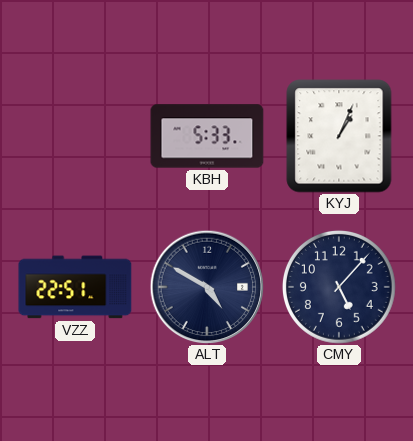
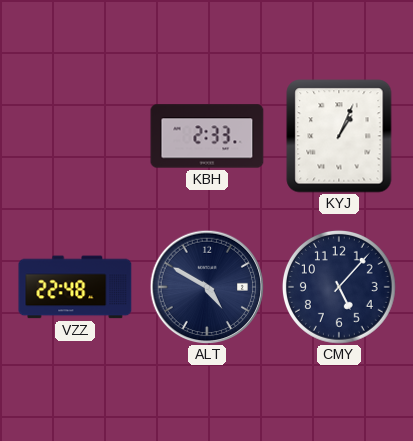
KBH: 5:33 -> 2:33 (207, 136)
VZZ: 22:51 -> 22:48 (75, 287)
